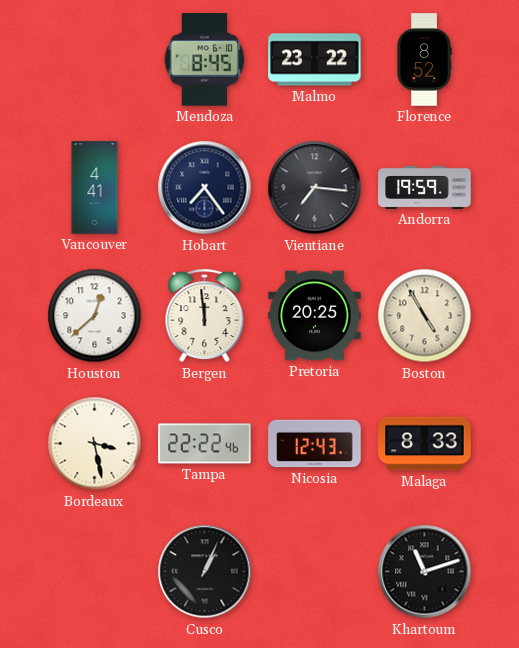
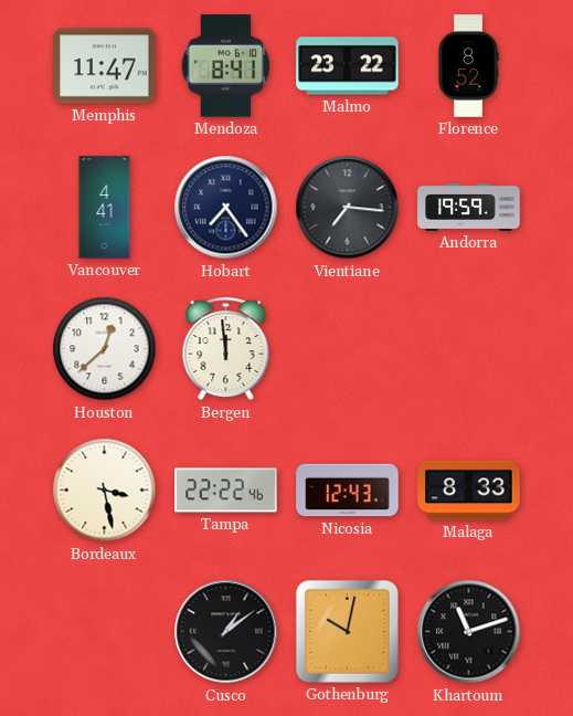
Memphis: none -> 11:47 (105, 66)
Mendoza: 8:45 -> 8:41 (226, 66)
Pretoria: 20:25 -> none (315, 316)
Boston: 4:55 -> none (425, 316)
Cusco: 1:04 -> 1:09 (226, 632)
Gothenburg: none -> 10:02 (347, 631)
